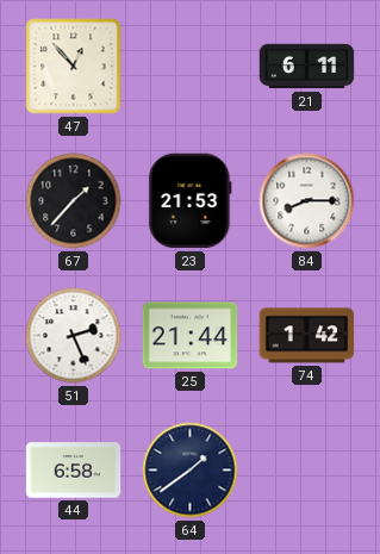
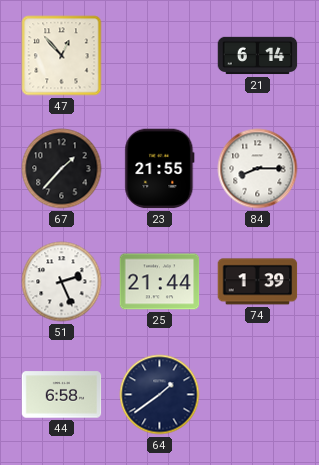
21: 6:11 -> 6:14 (258, 56)
23: 21:53 -> 21:55 (160, 169)
74: 1:42 -> 1:39 (258, 282)
